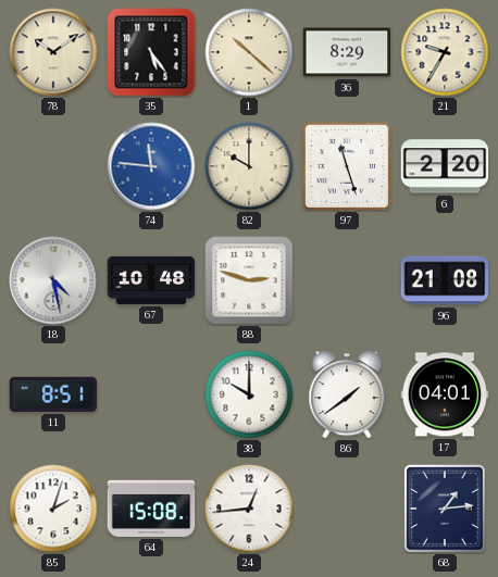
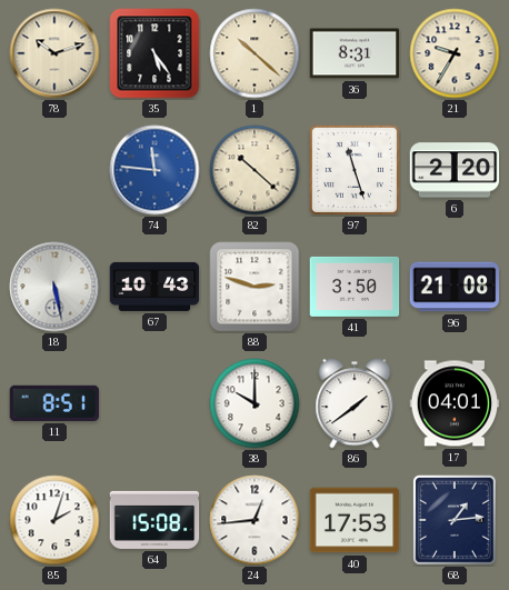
78: 10:09 -> 10:12 (54, 53)
36: 8:29 -> 8:31 (355, 53)
82: 10:00 -> 10:22 (255, 170)
18: 4:28 -> 5:28 (54, 287)
67: 10:48 -> 10:43 (154, 287)
41: none -> 3:50 (355, 287)
40: none -> 17:53 (355, 520)
